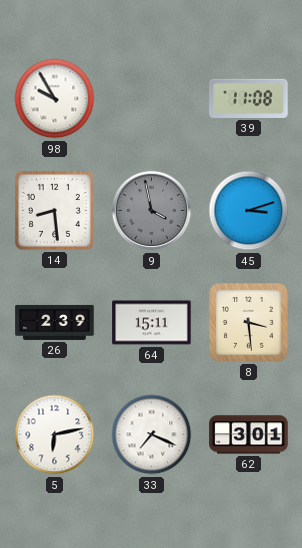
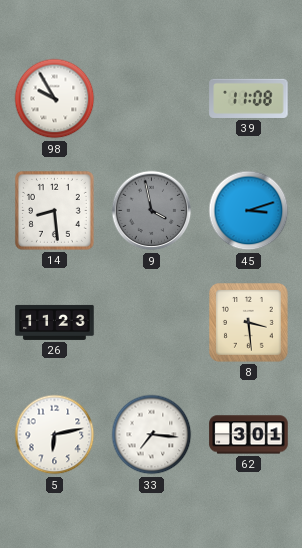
26: 2:39 -> 11:23 (55, 322)
64: 15:11 -> none (152, 323)
33: 7:19 -> 7:16 (152, 435)
